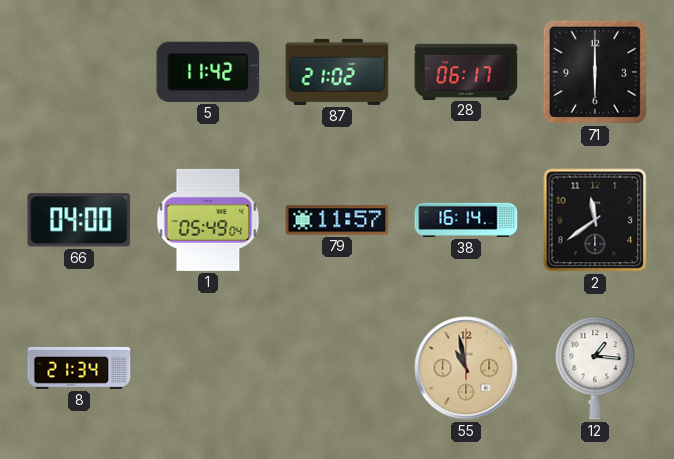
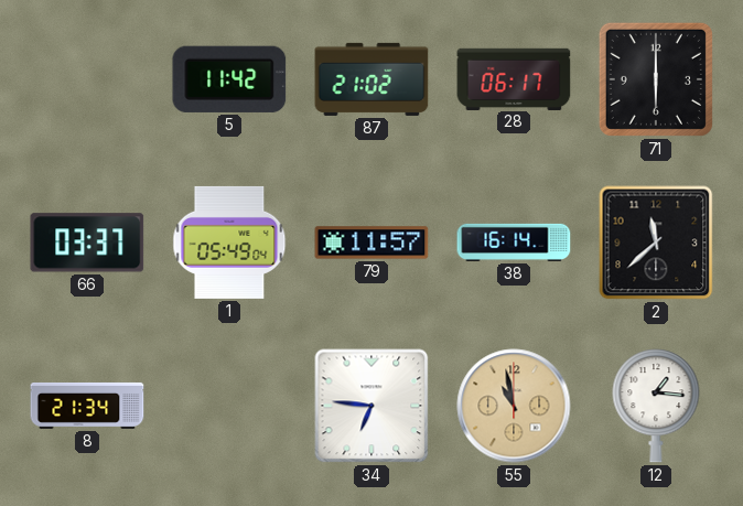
66: 04:00 -> 03:37 (87, 243)
2: 11:39 -> 11:38 (656, 243)
34: none -> 6:46 (371, 406)
